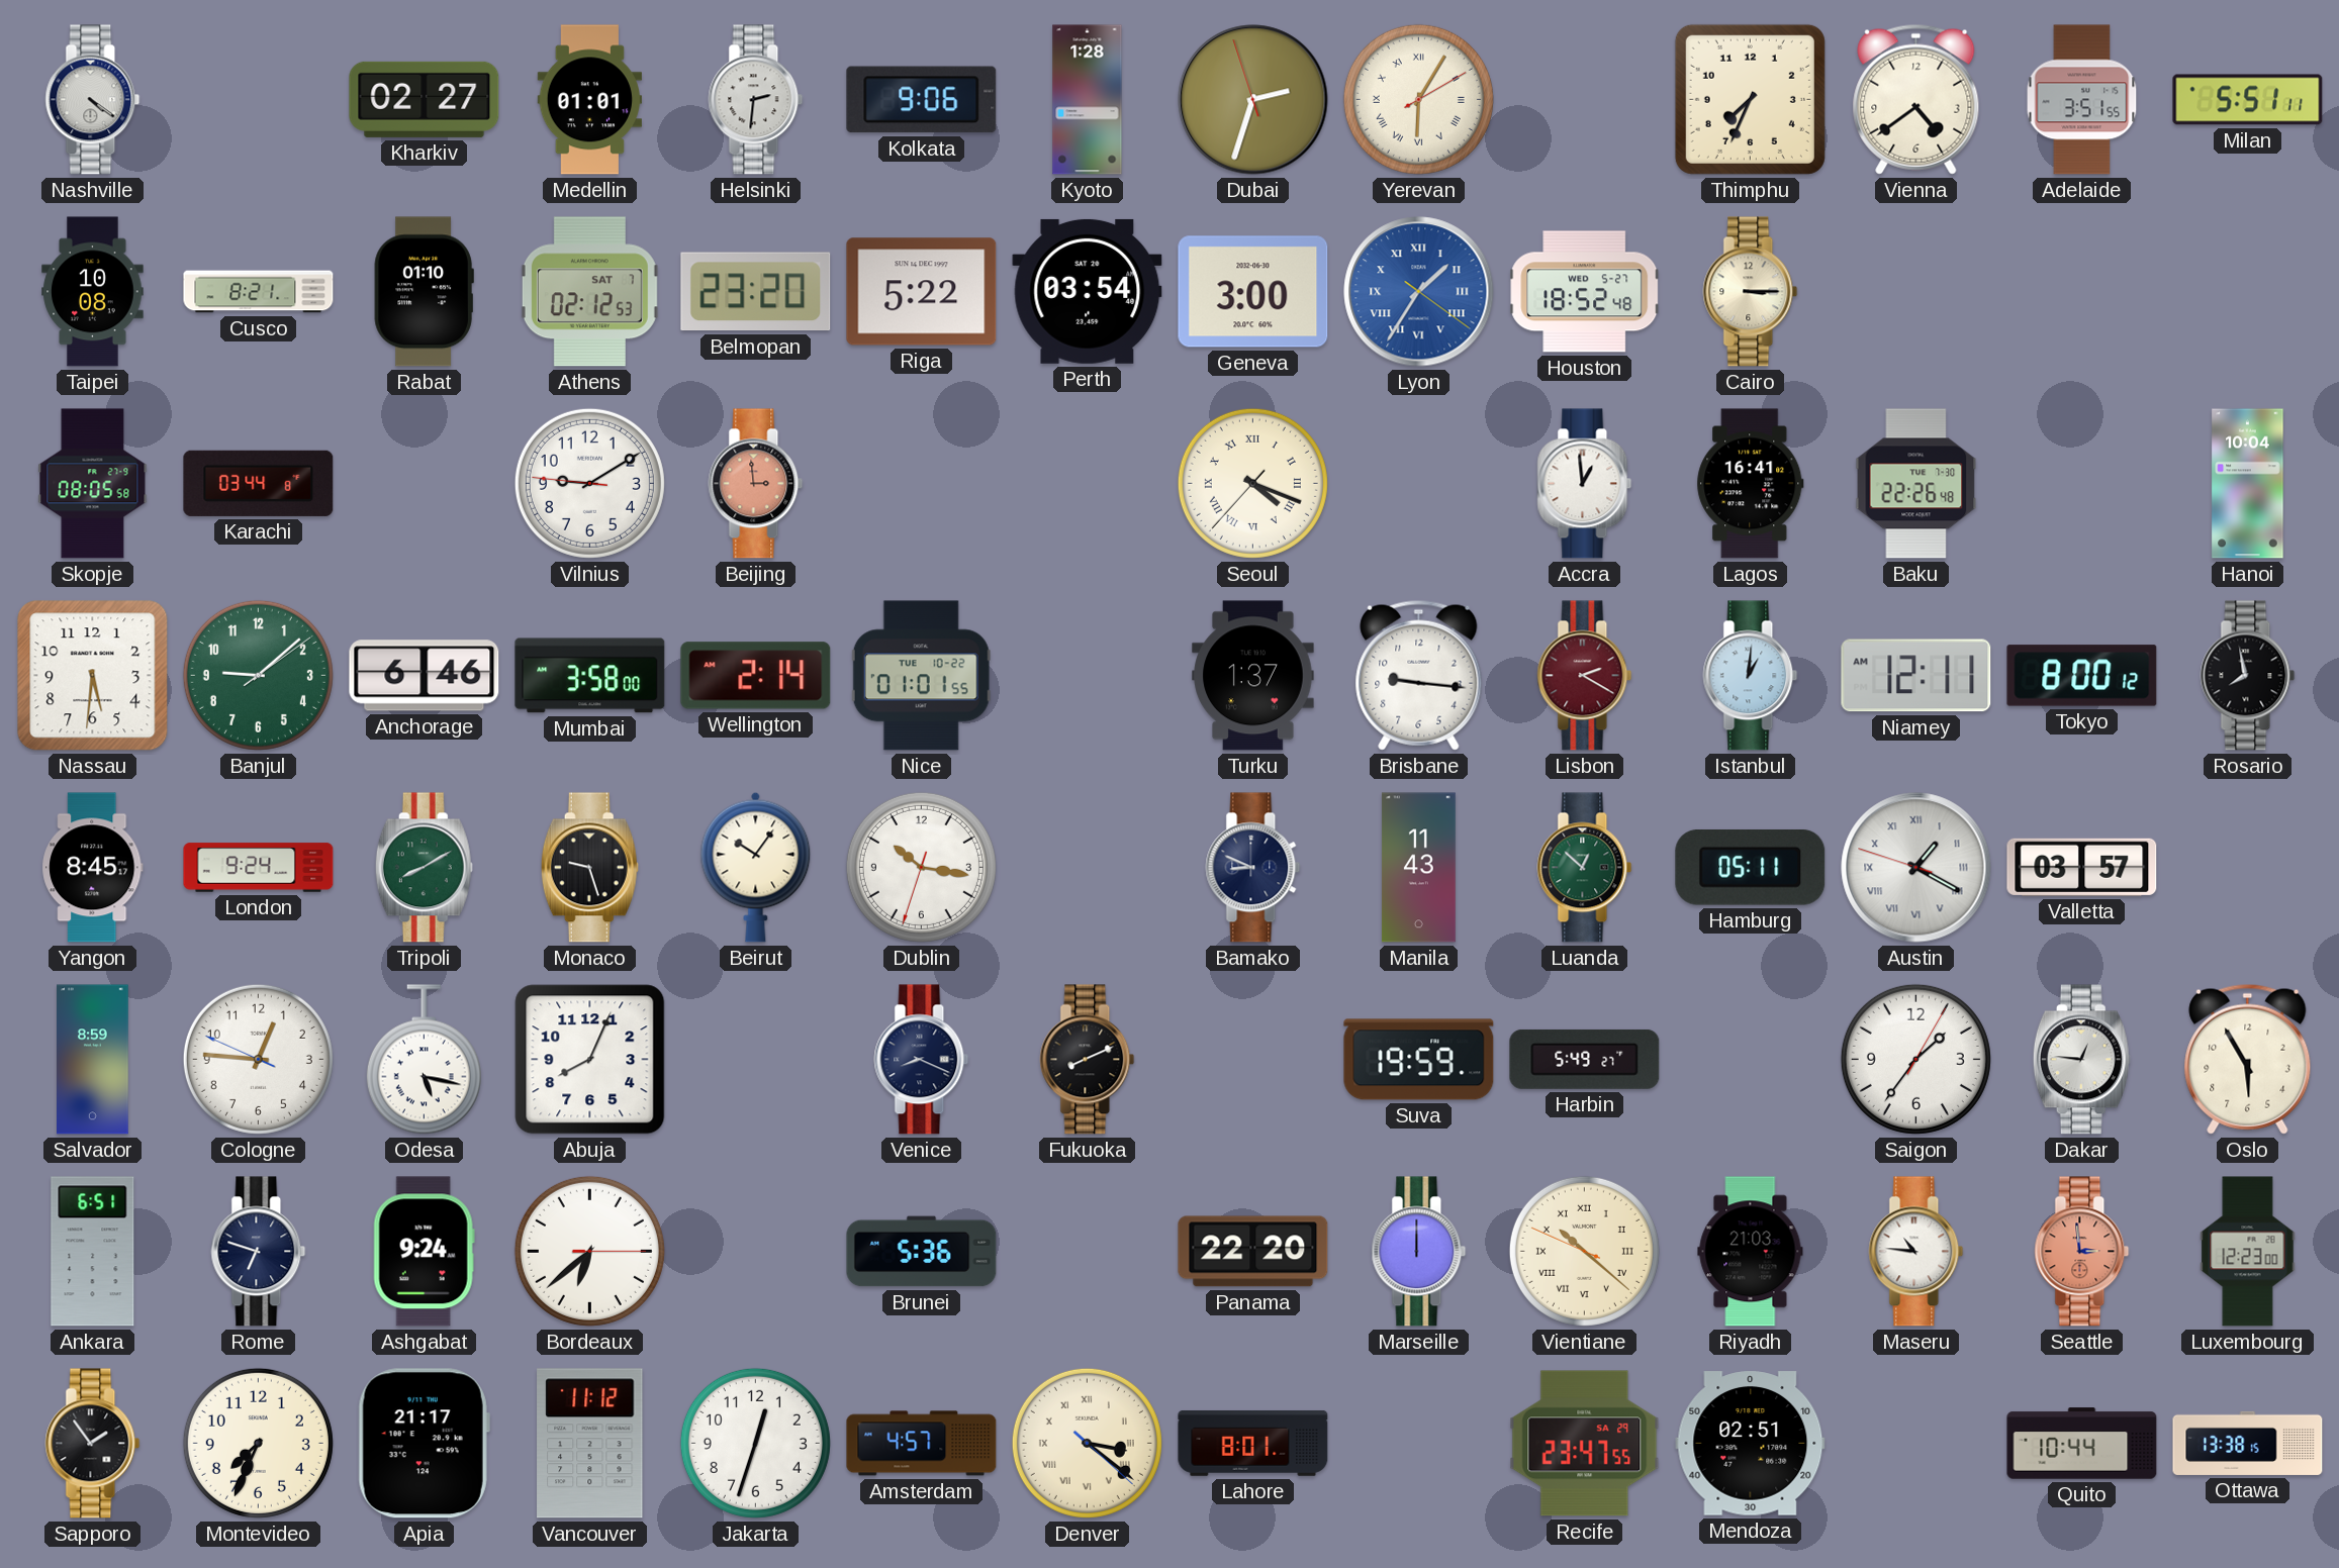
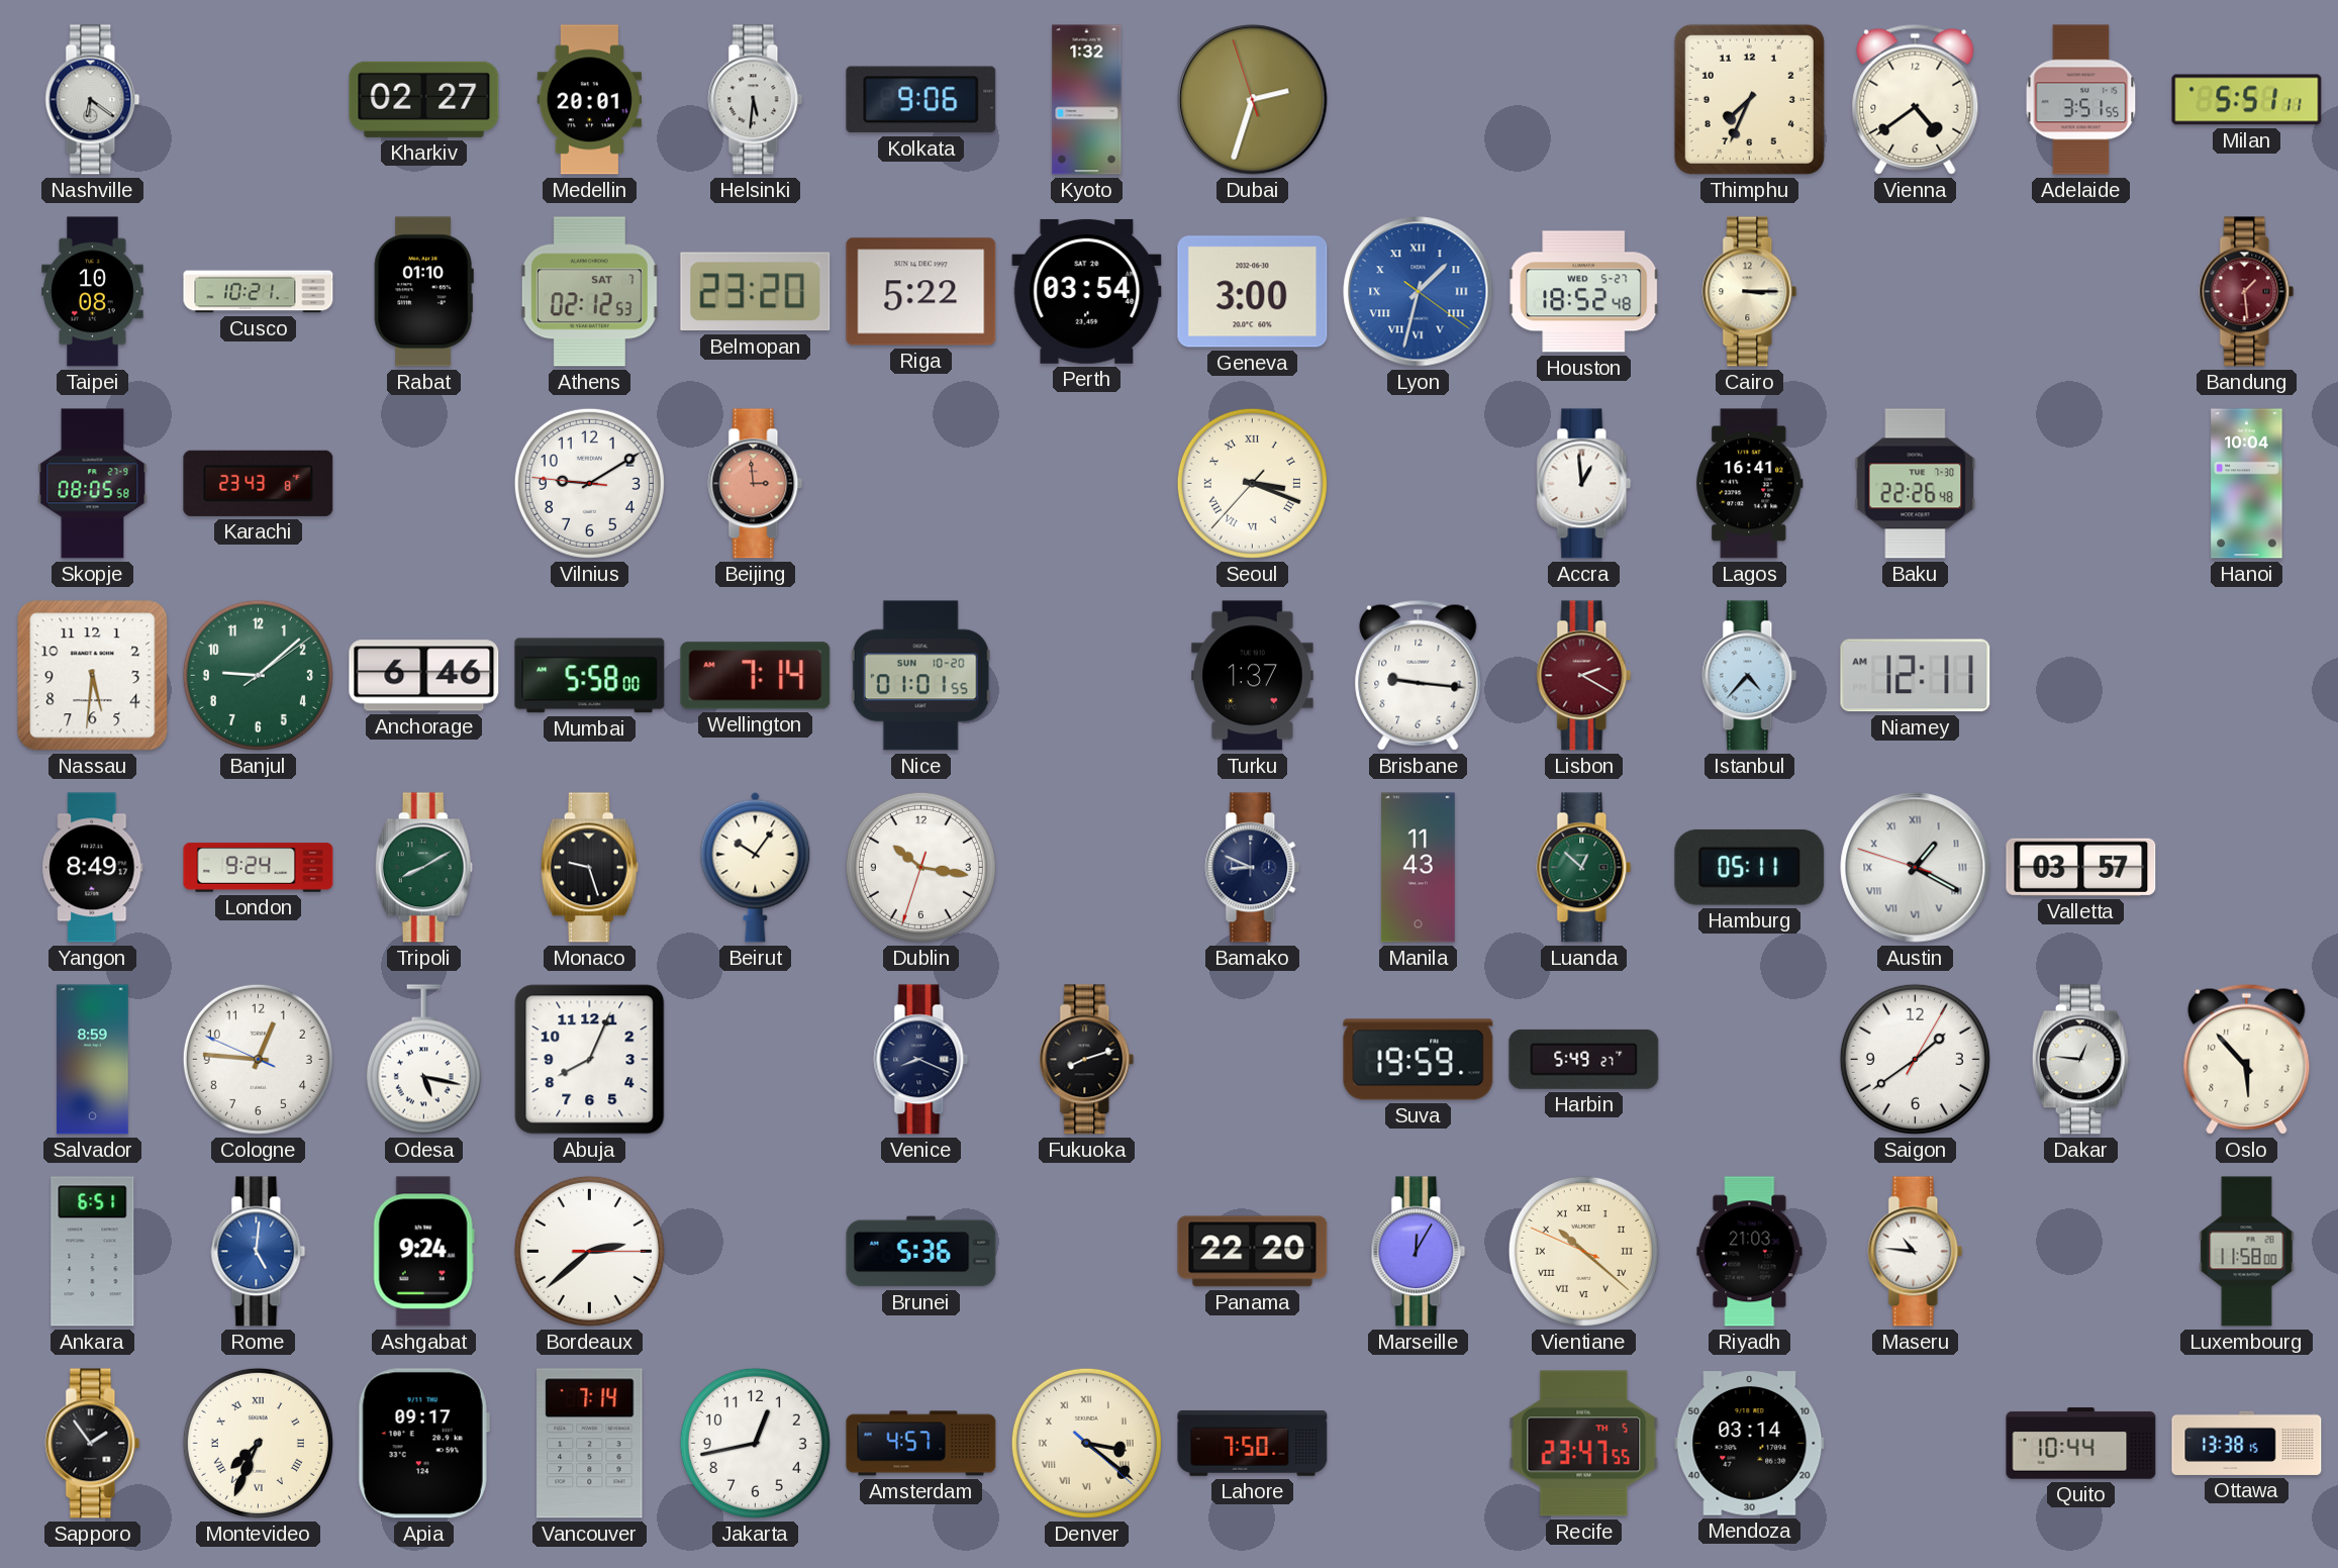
Nashville: 4:21 -> 6:21 (93, 100)
Medellin: 01:01 -> 20:01 (589, 100)
Helsinki: 2:31 -> 5:31 (756, 100)
Kyoto: 1:28 -> 1:32 (1087, 100)
Yerevan: 6:05 -> none (1418, 99)
Cusco: 8:21 -> 10:21 (259, 292)
Lyon: 1:35 -> 1:32 (1419, 292)
Bandung: none -> 1:29 (2247, 292)
Karachi: 03:44 -> 23:43 (259, 483)
Seoul: 4:18 -> 3:18 (1252, 483)
Mumbai: 3:58 -> 5:58 (590, 676)
Wellington: 2:14 -> 7:14 (756, 676)
Nice date: TUE 10-22 -> SUN 10-20 (920, 676)
Istanbul: 1:01 -> 4:37 (1750, 676)
Tokyo: 8:00 -> none (2082, 676)
Rosario: 7:58 -> none (2248, 676)
Yangon: 8:45 -> 8:49 (93, 868)
Fukuoka: 8:11 -> 8:12 (1087, 1060)
Saigon: 1:36 -> 1:39 (1915, 1059)
Oslo: 5:55 -> 5:53 (2247, 1059)
Rome: 6:48 -> 5:01 (259, 1252)
Rome dial: navy -> blue (259, 1252)
Bordeaux: 6:38 -> 2:38 (589, 1251)
Marseille: 12:00 -> 12:05 (1419, 1252)
Seattle: 2:59 -> none (2082, 1252)
Luxembourg: 12:23 -> 11:58 (2247, 1252)
Montevideo numerals: Arabic -> Roman (258, 1443)
Apia: 21:17 -> 09:17 (423, 1444)
Vancouver: 11:12 -> 7:14 (590, 1444)
Jakarta: 12:33 -> 12:43 (755, 1443)
Lahore: 8:01 -> 7:50 (1253, 1443)
Recife date: SA 29 -> TH 5 (1584, 1444)
Mendoza: 02:51 -> 03:14 (1750, 1444)
